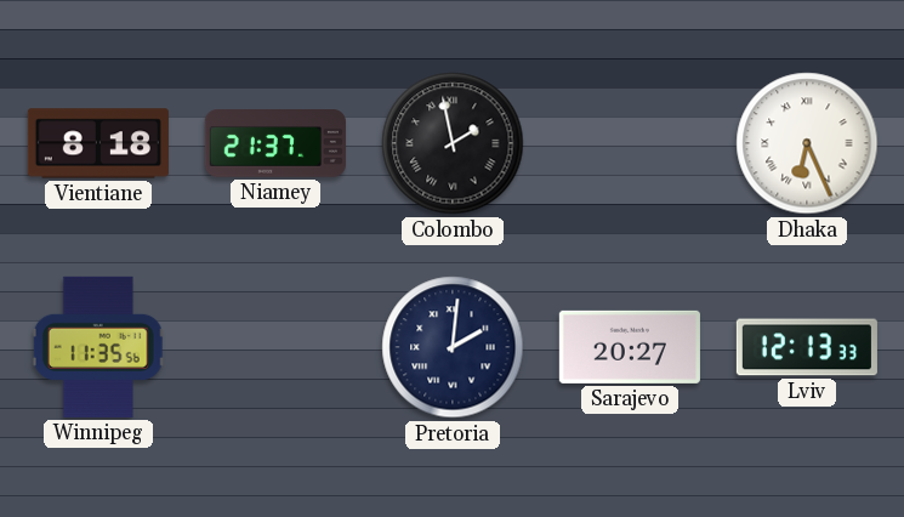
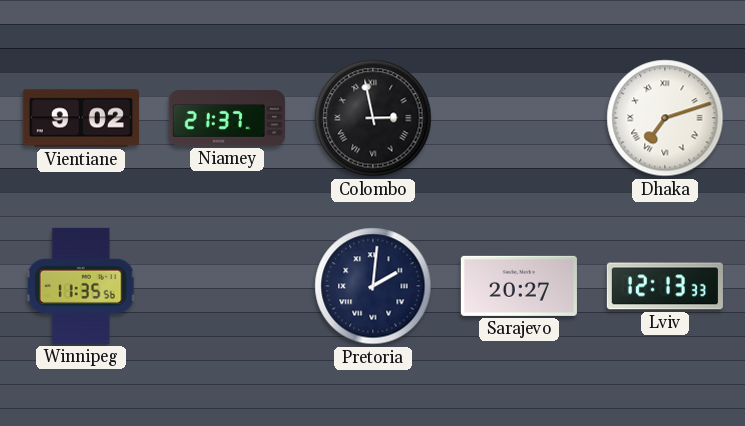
Vientiane: 8:18 -> 9:02 (81, 118)
Colombo: 1:58 -> 2:58 (373, 118)
Dhaka: 6:26 -> 7:12 (665, 118)
